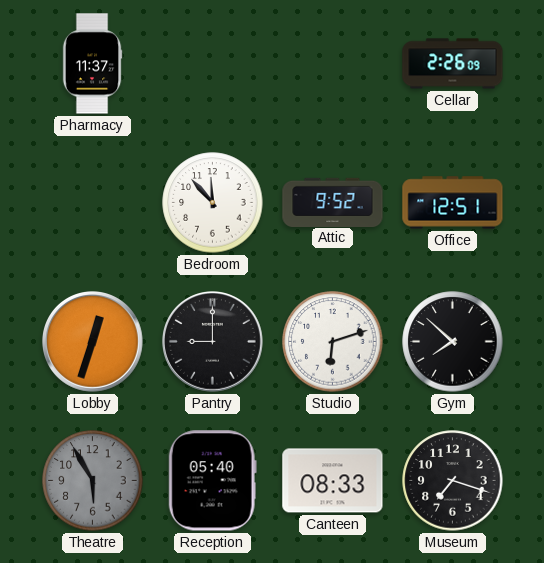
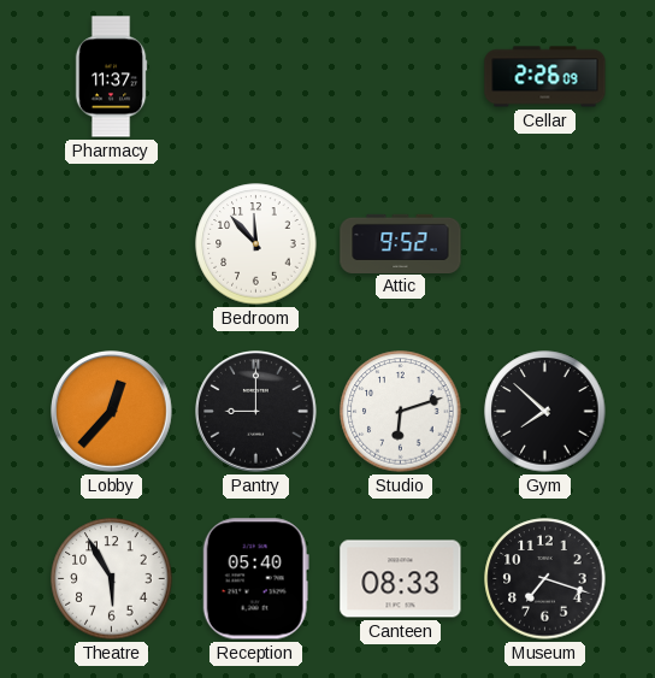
Office: 12:51 -> none (453, 203)
Lobby: 12:33 -> 12:37 (112, 412)
Theatre dial: grey -> white (112, 579)
